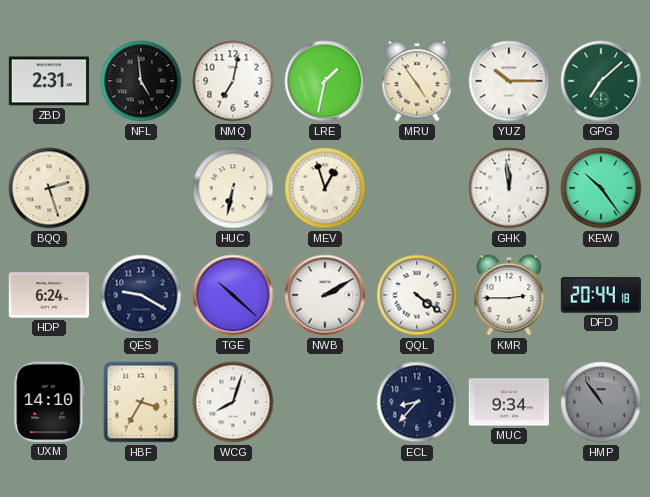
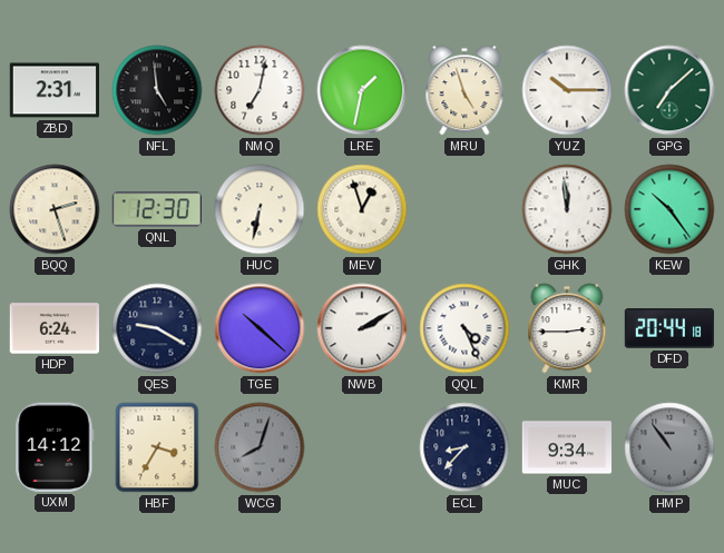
MRU: 4:54 -> 4:57 (464, 90)
QNL: none -> 12:30 (156, 209)
QQL: 4:21 -> 4:26 (464, 328)
UXM: 14:10 -> 14:12 (55, 447)
WCG dial: white -> grey (260, 447)
